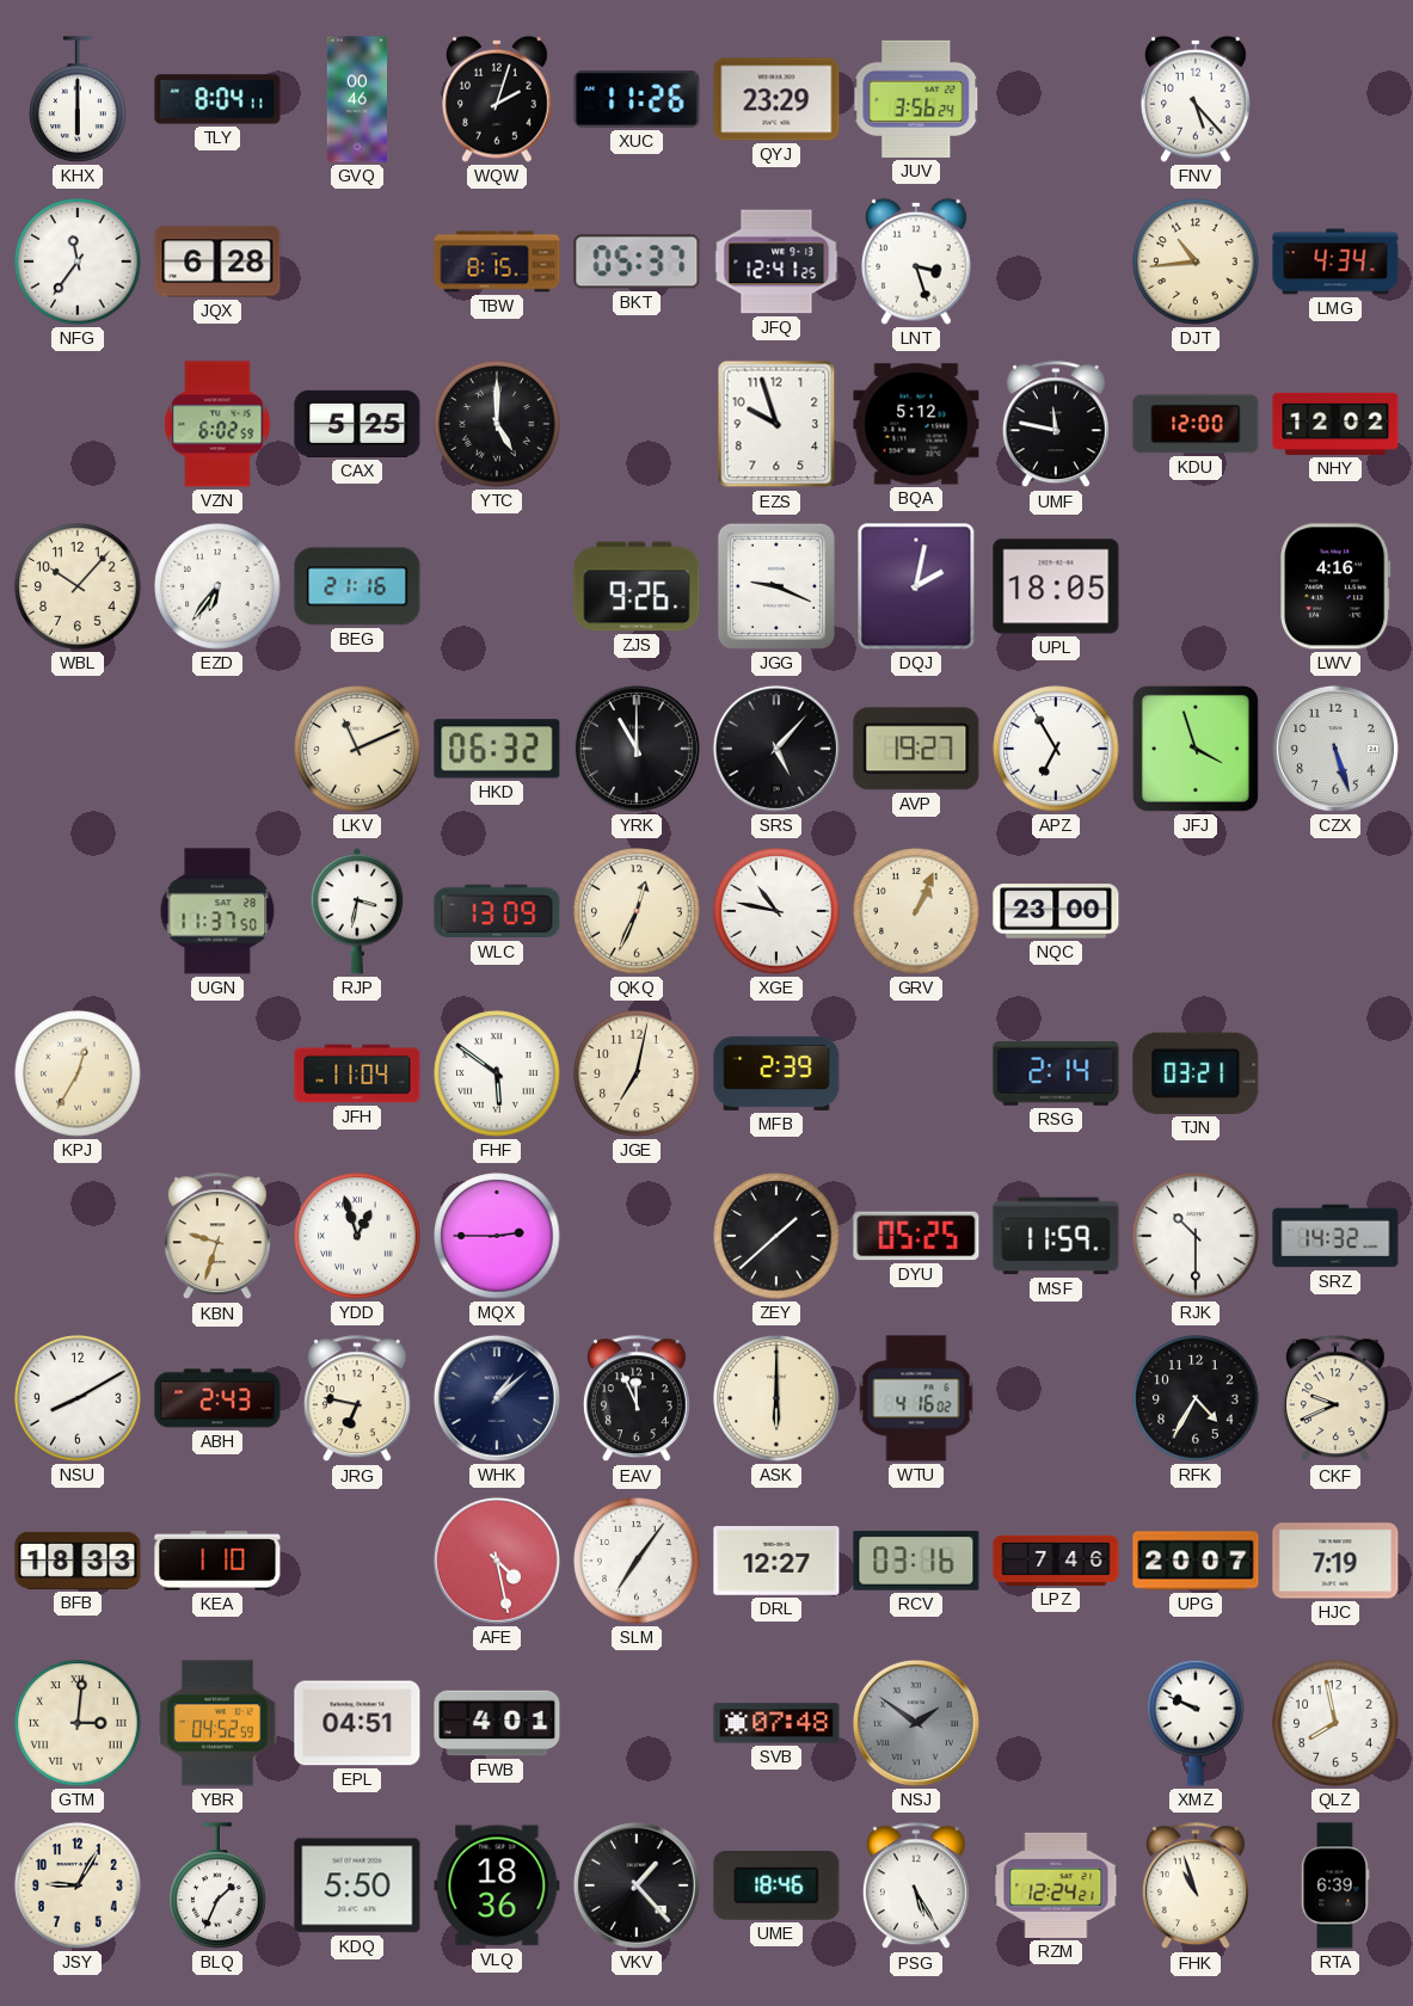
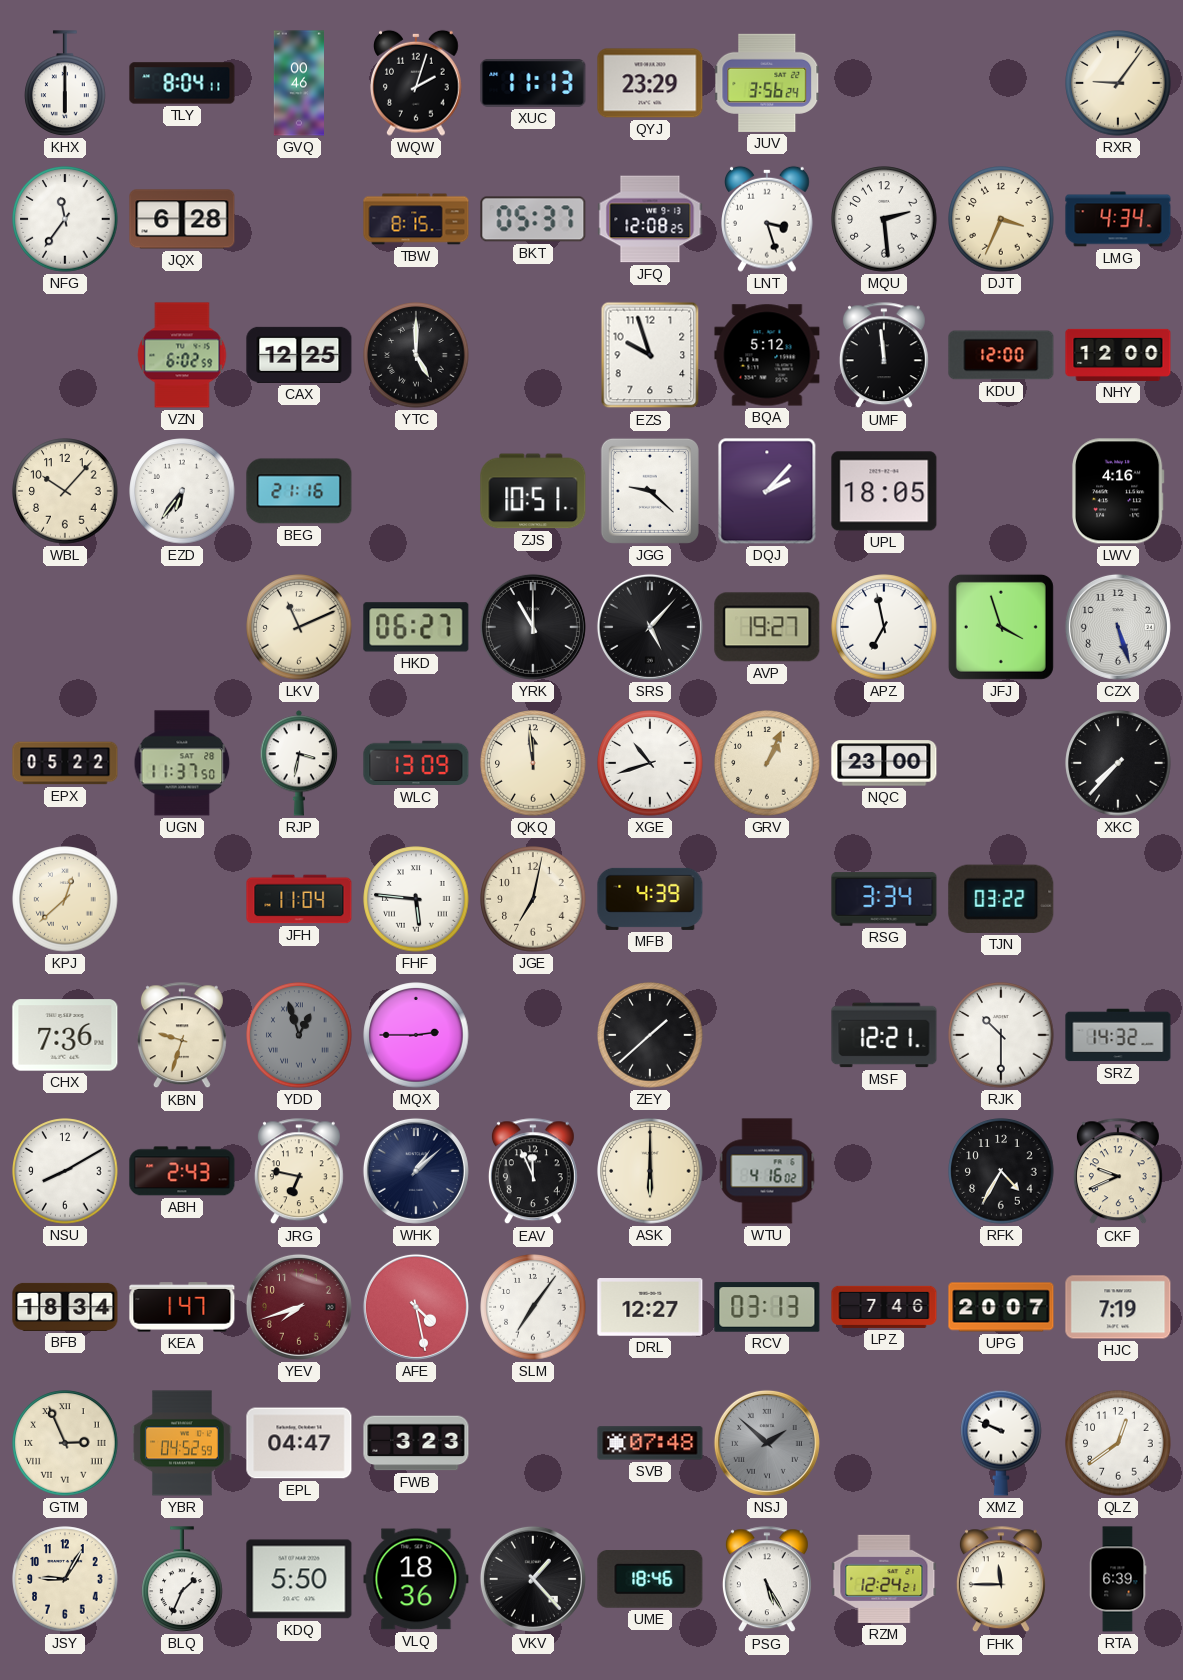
XUC: 11:26 -> 11:13 (533, 83)
FNV: 5:23 -> none (1197, 99)
RXR: none -> 9:06 (1118, 83)
JFQ: 12:41 -> 12:08 (650, 219)
MQU: none -> 2:29 (884, 219)
DJT: 10:44 -> 3:34 (1001, 219)
CAX: 5:25 -> 12:25 (299, 355)
UMF: 11:47 -> 11:59 (884, 356)
NHY: 12:02 -> 12:00 (1118, 355)
ZJS: 9:26 -> 10:51 (533, 491)
JGG: 9:19 -> 9:22 (650, 491)
DQJ: 2:02 -> 2:07 (767, 491)
HKD: 06:32 -> 06:27 (416, 627)
APZ: 6:55 -> 6:58 (884, 627)
EPX: none -> 05:22 (65, 763)
QKQ: 12:34 -> 11:59 (533, 763)
XGE: 10:47 -> 10:42 (650, 763)
XKC: none -> 7:37 (1118, 763)
KPJ: 12:35 -> 12:38 (65, 899)
FHF: 5:51 -> 5:46 (416, 899)
MFB: 2:39 -> 4:39 (650, 899)
RSG: 2:14 -> 3:34 (884, 899)
TJN: 03:21 -> 03:22 (1001, 899)
CHX: none -> 7:36 (65, 1035)
YDD dial: white -> grey (299, 1035)
DYU: 05:25 -> none (916, 1236)
MSF: 11:59 -> 12:21 (884, 1035)
BFB: 18:33 -> 18:34 (65, 1307)
KEA: 1:10 -> 1:47 (182, 1307)
YEV: none -> 7:42 (299, 1307)
RCV: 03:16 -> 03:13 (767, 1307)
GTM: 3:01 -> 2:56 (65, 1443)
EPL: 04:51 -> 04:47 (299, 1443)
FWB: 4:01 -> 3:23 (416, 1443)
NSJ: 1:51 -> 1:52 (767, 1443)
QLZ: 7:58 -> 12:39 (1118, 1443)
FHK: 10:57 -> 11:45 (1001, 1580)
